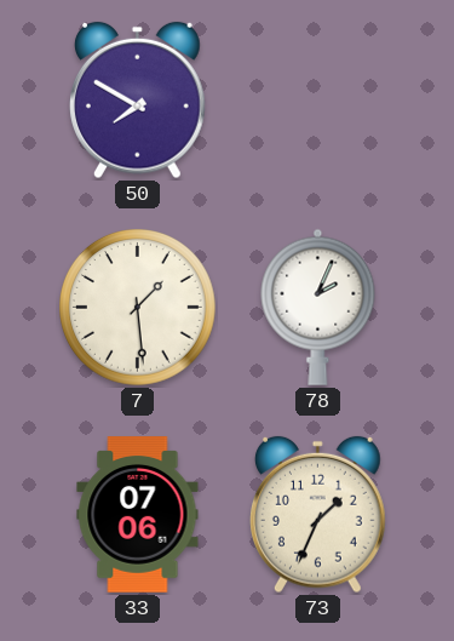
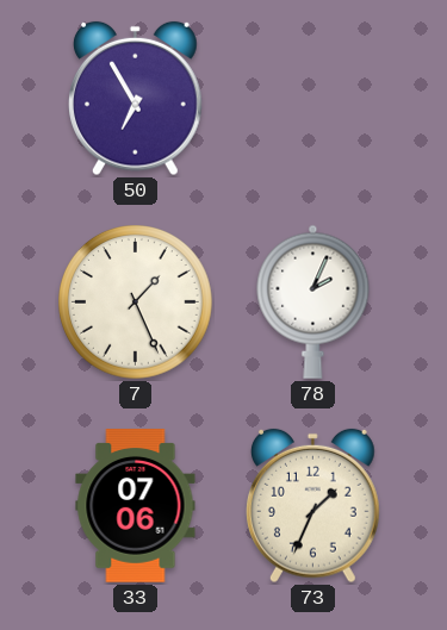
50: 7:50 -> 6:55 (136, 99)
7: 1:29 -> 1:26 (136, 302)
